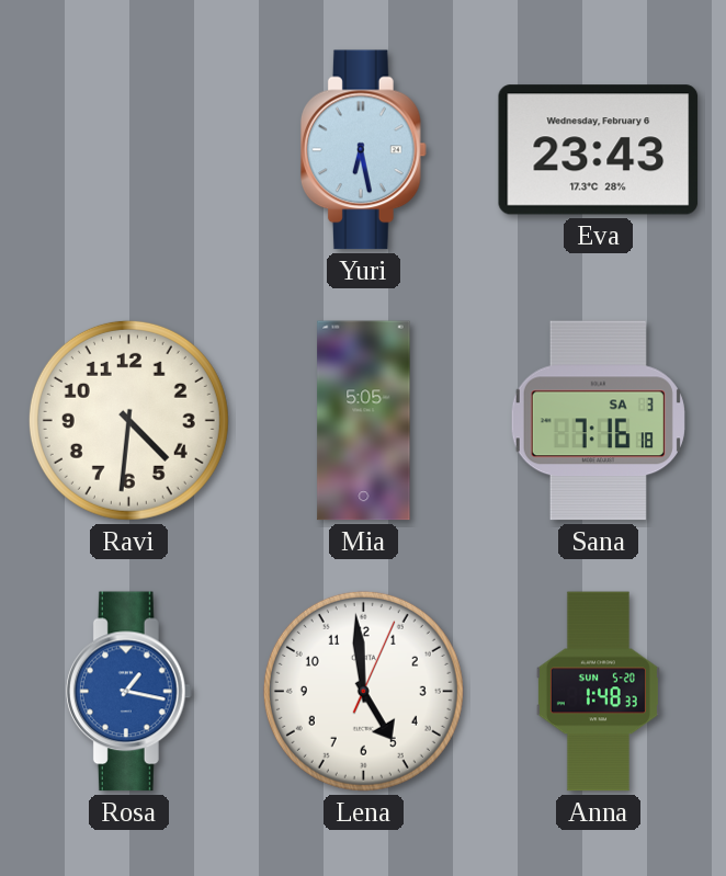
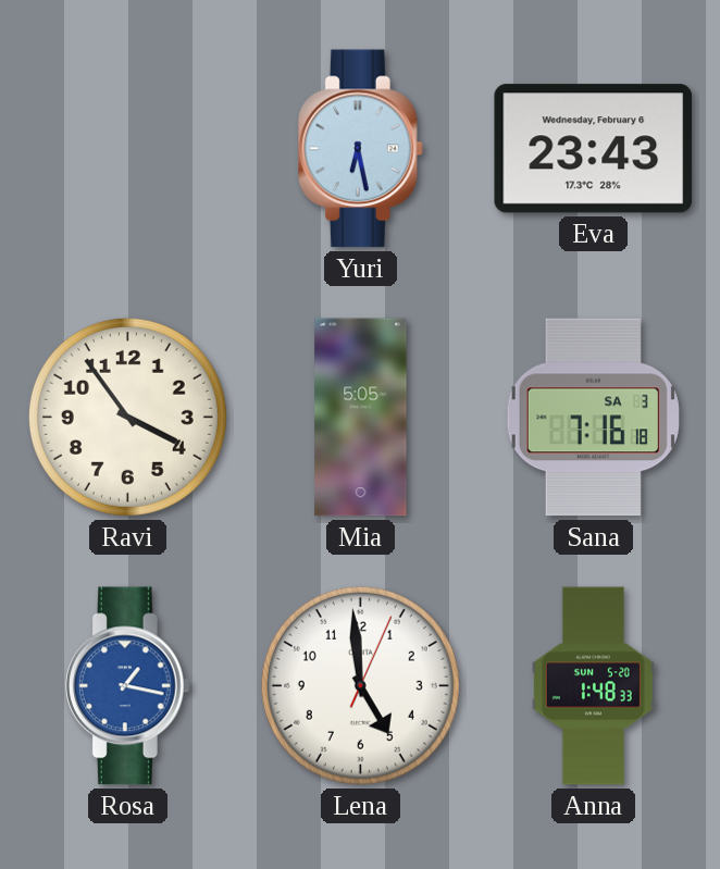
Ravi: 4:31 -> 3:54 (127, 417)
